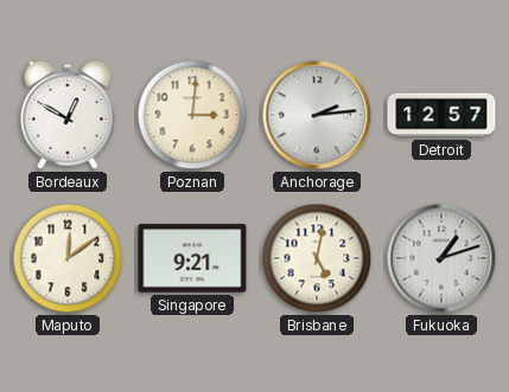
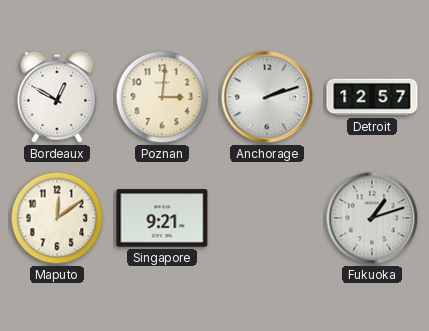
Anchorage: 2:14 -> 2:12 (267, 97)
Brisbane: 5:02 -> none (317, 258)
